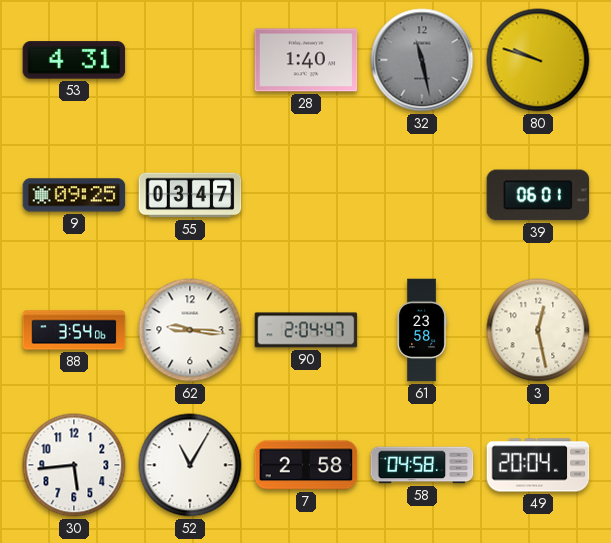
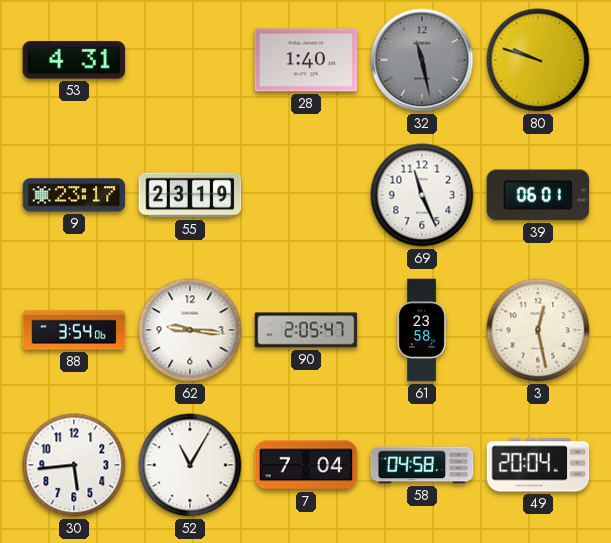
9: 09:25 -> 23:17 (74, 195)
55: 03:47 -> 23:19 (190, 195)
69: none -> 11:26 (422, 195)
90: 2:04 -> 2:05 (306, 330)
7: 2:58 -> 7:04 (306, 465)
